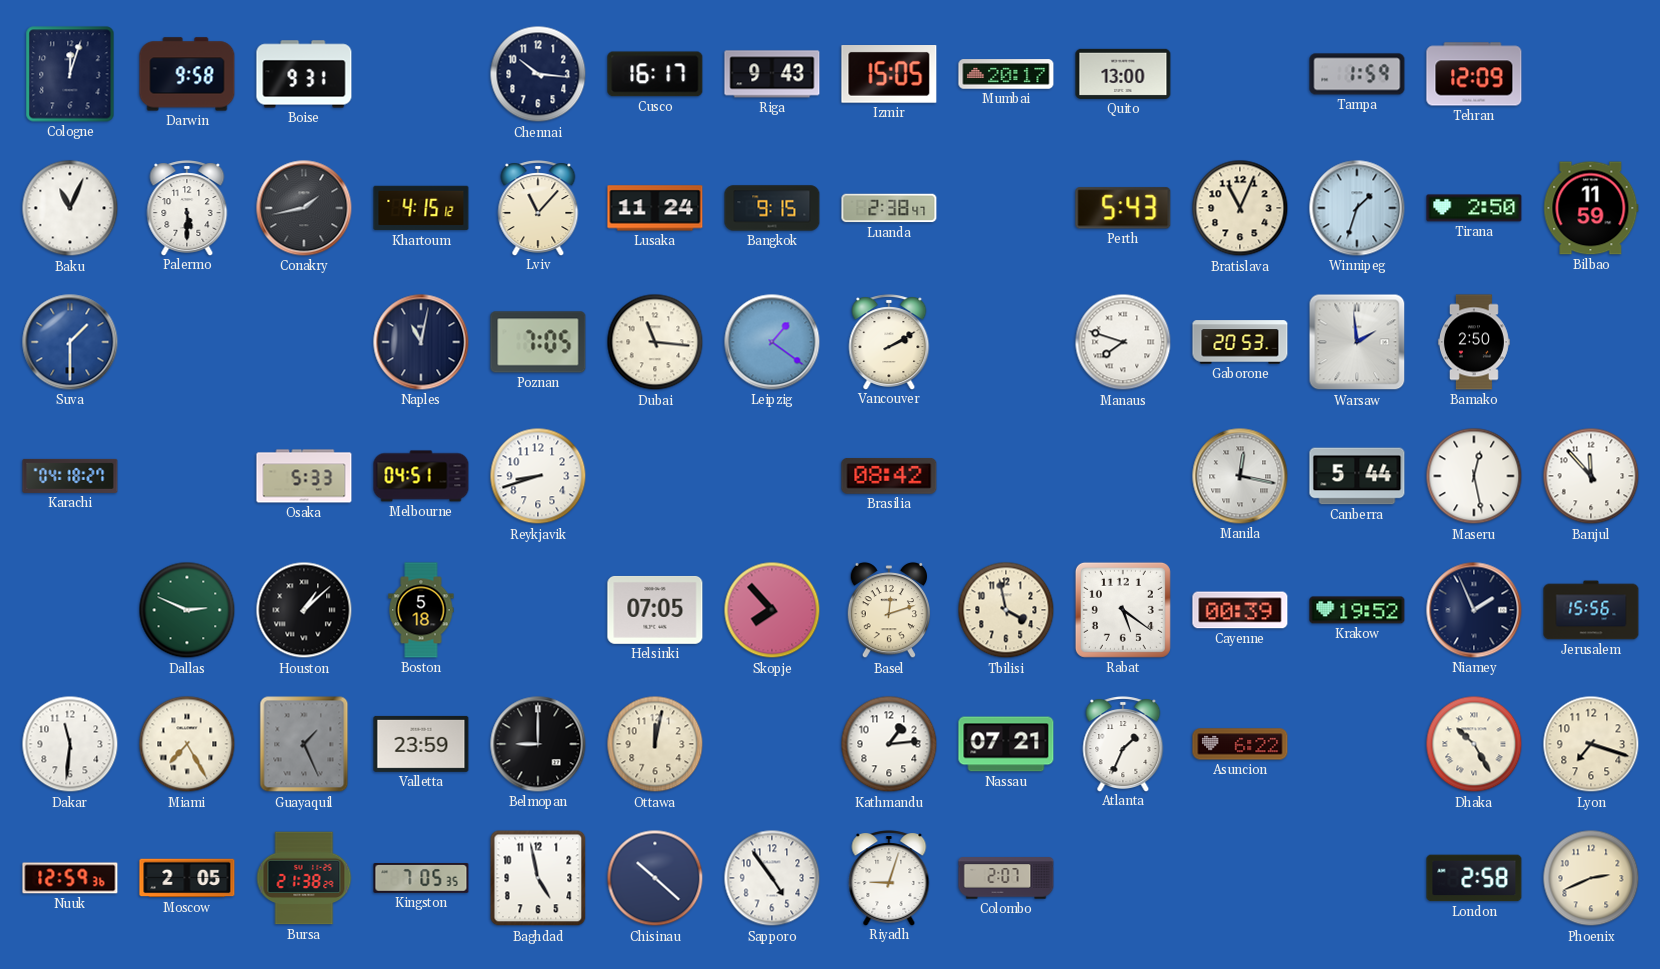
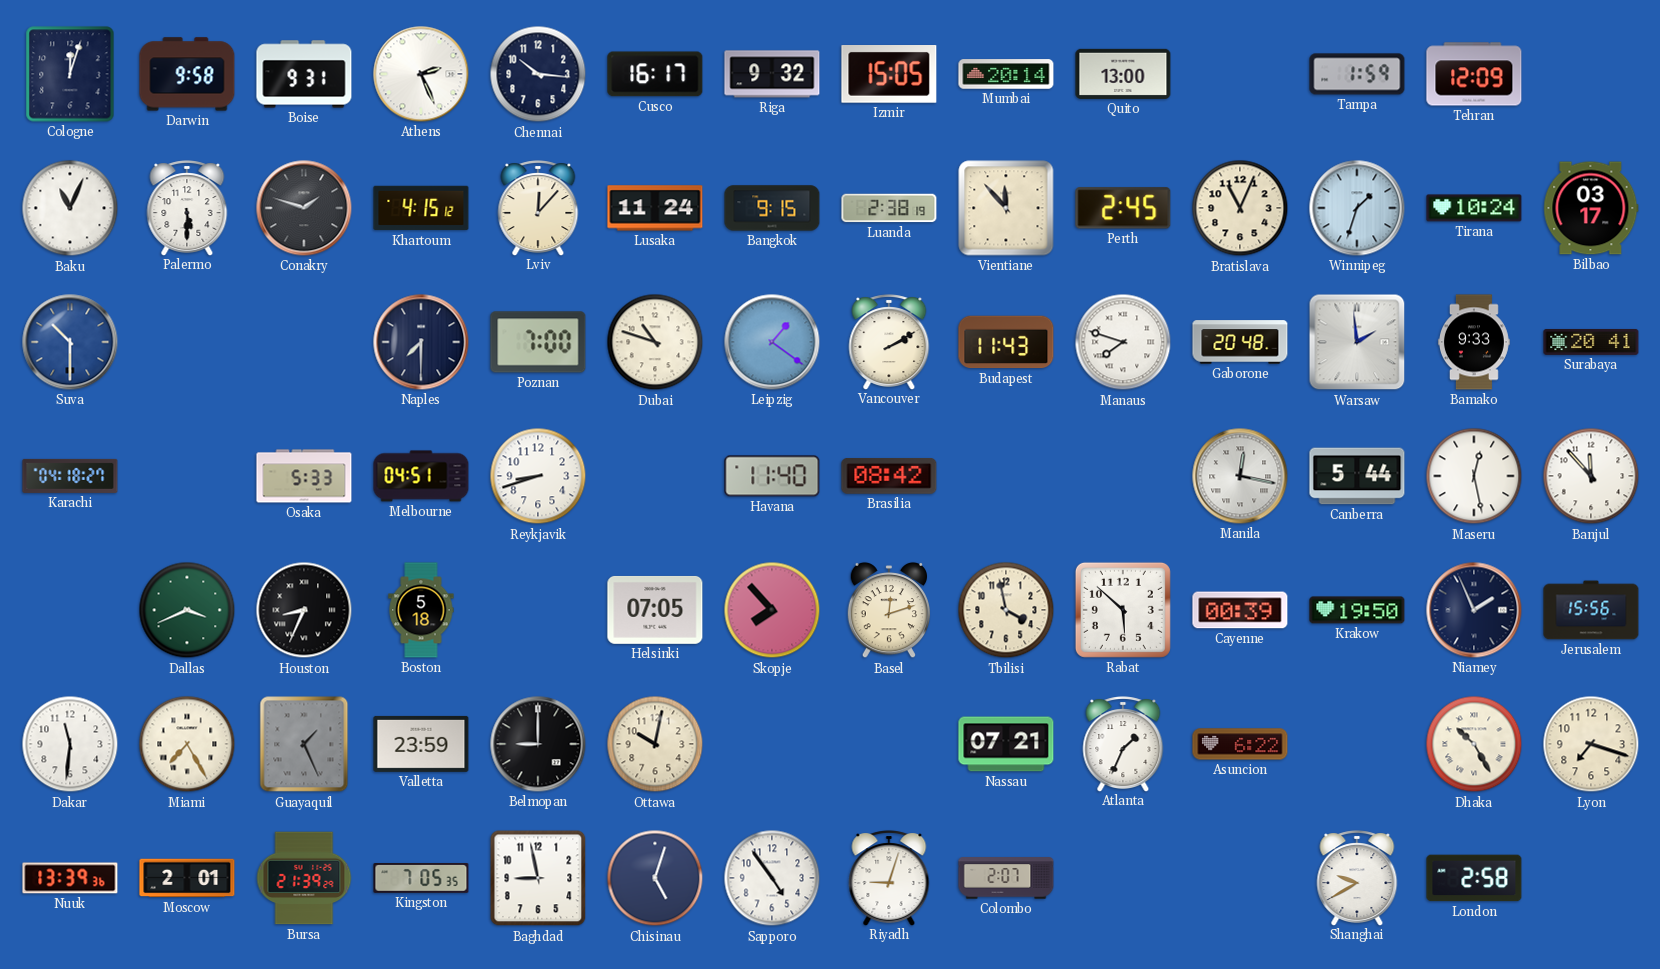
Athens: none -> 2:26 (421, 74)
Riga: 9:43 -> 9:32 (772, 74)
Mumbai: 20:17 -> 20:14 (1006, 74)
Conakry: 1:43 -> 1:48 (304, 208)
Lviv: 11:07 -> 12:07 (538, 208)
Luanda: 2:38:47 -> 2:38:19 (889, 208)
Vientiane: none -> 11:53 (1006, 208)
Perth: 5:43 -> 2:45 (1123, 208)
Tirana: 2:50 -> 10:24 (1474, 208)
Bilbao: 11:59 -> 03:17 (1591, 208)
Suva: 1:30 -> 10:30 (70, 342)
Naples: 11:02 -> 7:30 (421, 342)
Poznan: 7:05 -> 7:00 (538, 342)
Dubai: 11:16 -> 10:48 (655, 342)
Budapest: none -> 11:43 (1006, 342)
Gaborone: 20:53 -> 20:48 (1240, 342)
Bamako: 2:50 -> 9:33 (1474, 342)
Surabaya: none -> 20:41 (1591, 342)
Havana: none -> 11:40 (772, 476)
Dallas: 2:49 -> 3:41 (187, 610)
Houston: 1:08 -> 8:34 (304, 610)
Rabat: 5:21 -> 5:52 (1123, 610)
Krakow: 19:52 -> 19:50 (1357, 610)
Ottawa: 12:02 -> 10:02 (655, 744)
Kathmandu: 1:14 -> none (889, 744)
Nuuk: 12:59 -> 13:39 (70, 878)
Moscow: 2:05 -> 2:01 (187, 878)
Bursa: 21:38 -> 21:39 (304, 878)
Baghdad: 4:58 -> 8:58 (538, 878)
Chisinau: 10:22 -> 5:03 (655, 878)
Shanghai: none -> 9:40 (1357, 878)
Phoenix: 2:41 -> none (1591, 878)
